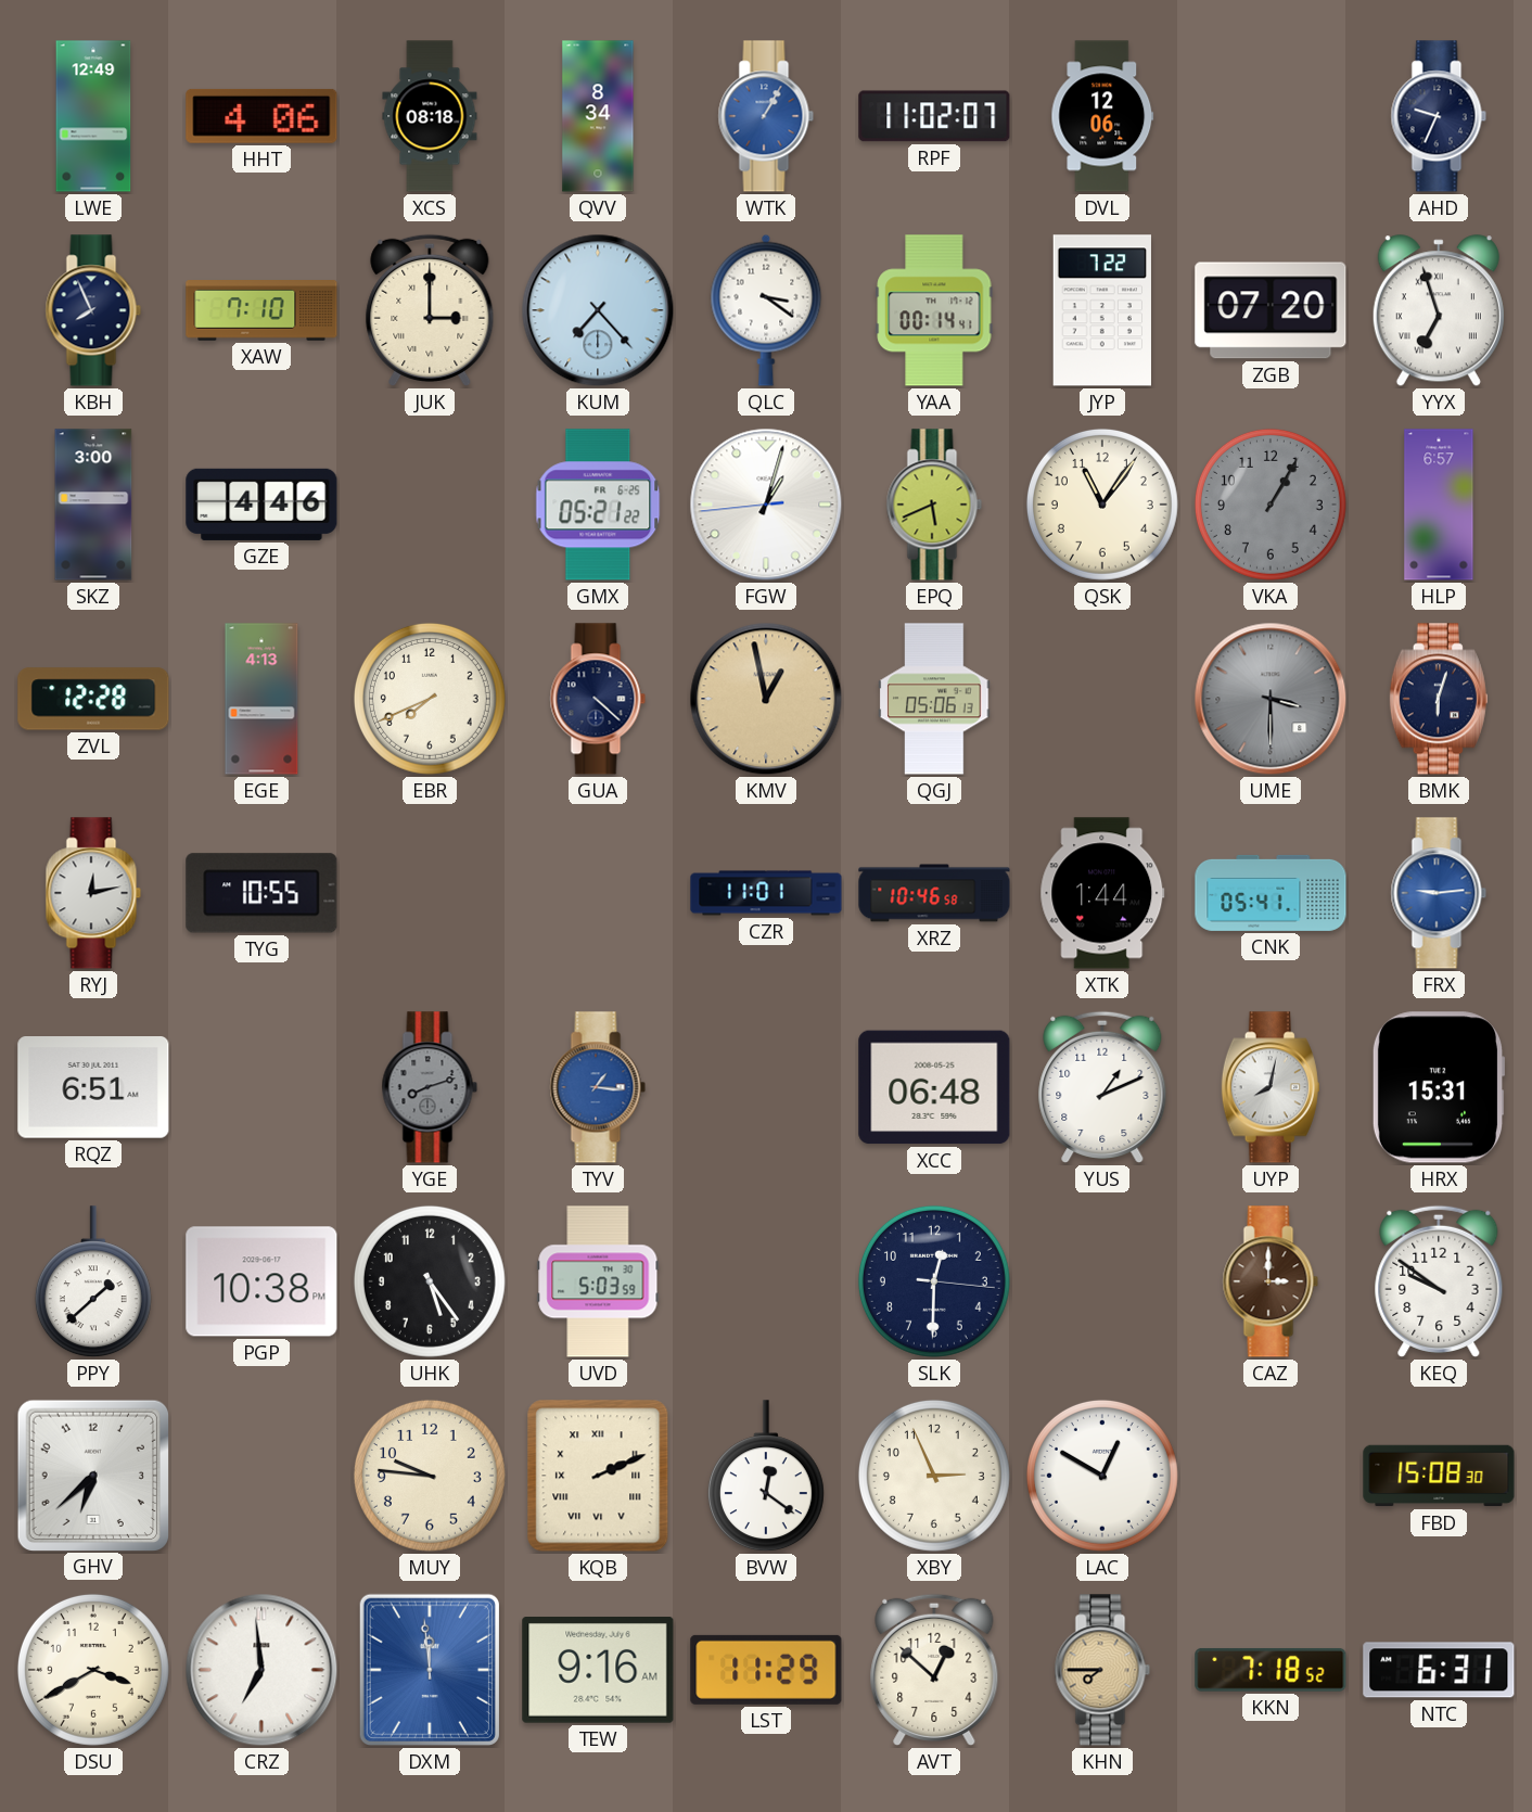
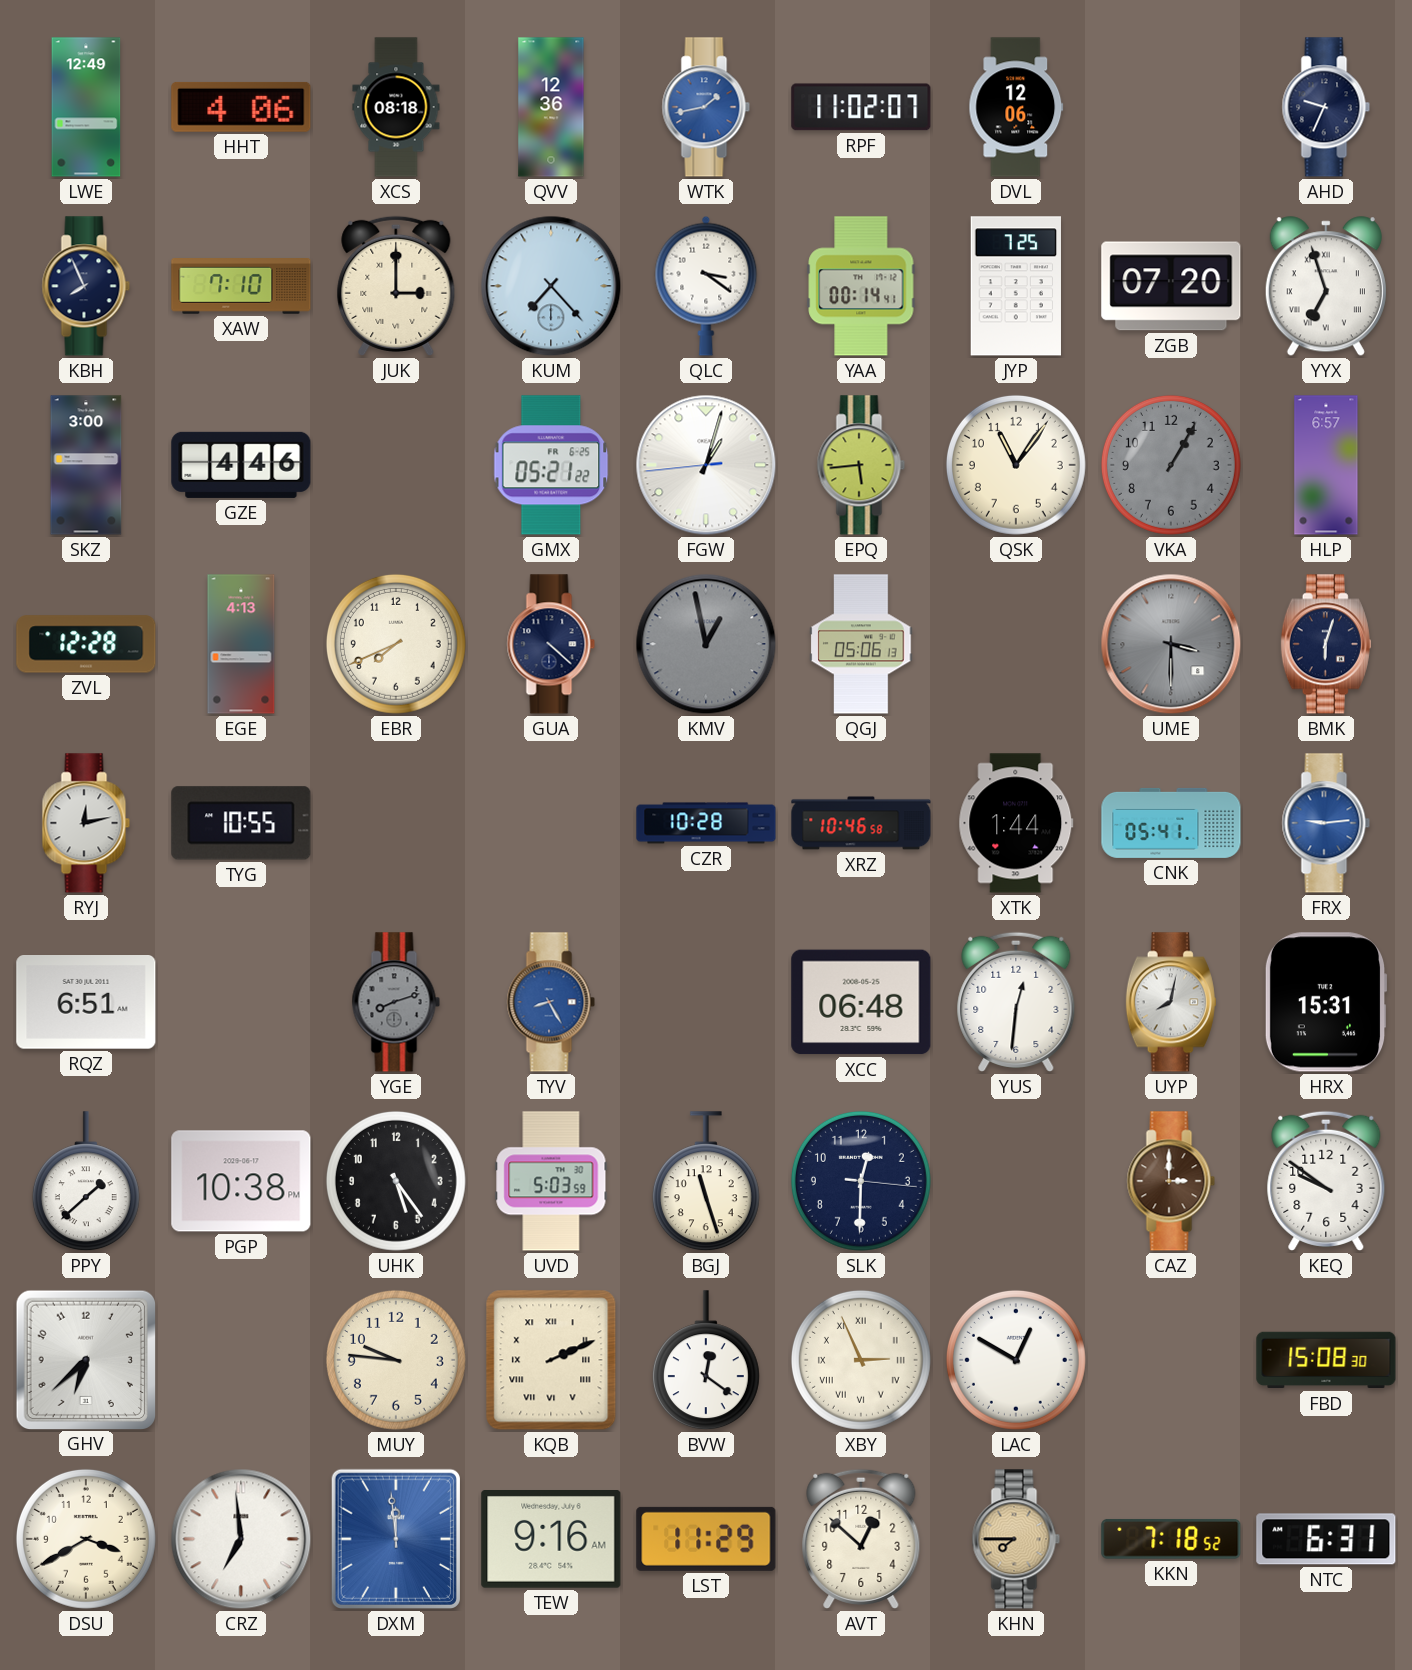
QVV: 8:34 -> 12:36 (551, 107)
WTK: 1:05 -> 1:43 (706, 107)
JYP: 7:22 -> 7:25 (1015, 286)
EPQ: 5:41 -> 5:44 (861, 465)
KMV dial: champagne -> grey (706, 644)
CZR: 11:01 -> 10:28 (706, 823)
TYV: 1:16 -> 8:25 (551, 1002)
YUS: 1:11 -> 12:31 (1016, 1002)
BGJ: none -> 11:27 (706, 1182)
XBY numerals: Arabic -> Roman (861, 1360)
